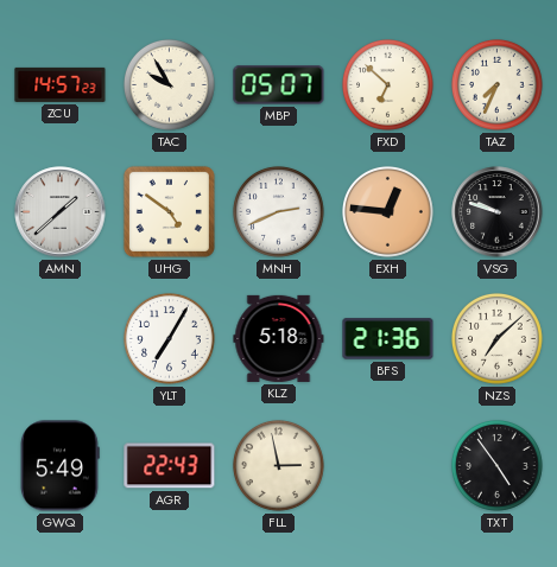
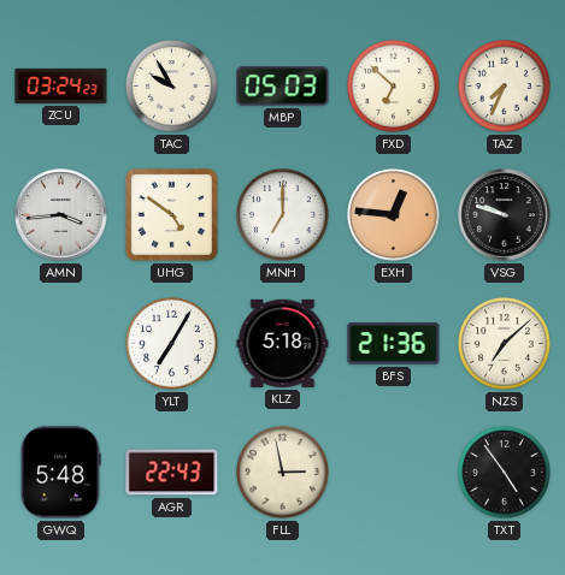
ZCU: 14:57 -> 03:24 (61, 85)
MBP: 05:07 -> 05:03 (283, 87)
AMN: 1:38 -> 3:44 (61, 215)
MNH: 2:41 -> 7:00 (283, 215)
GWQ: 5:49 -> 5:48 (61, 473)
